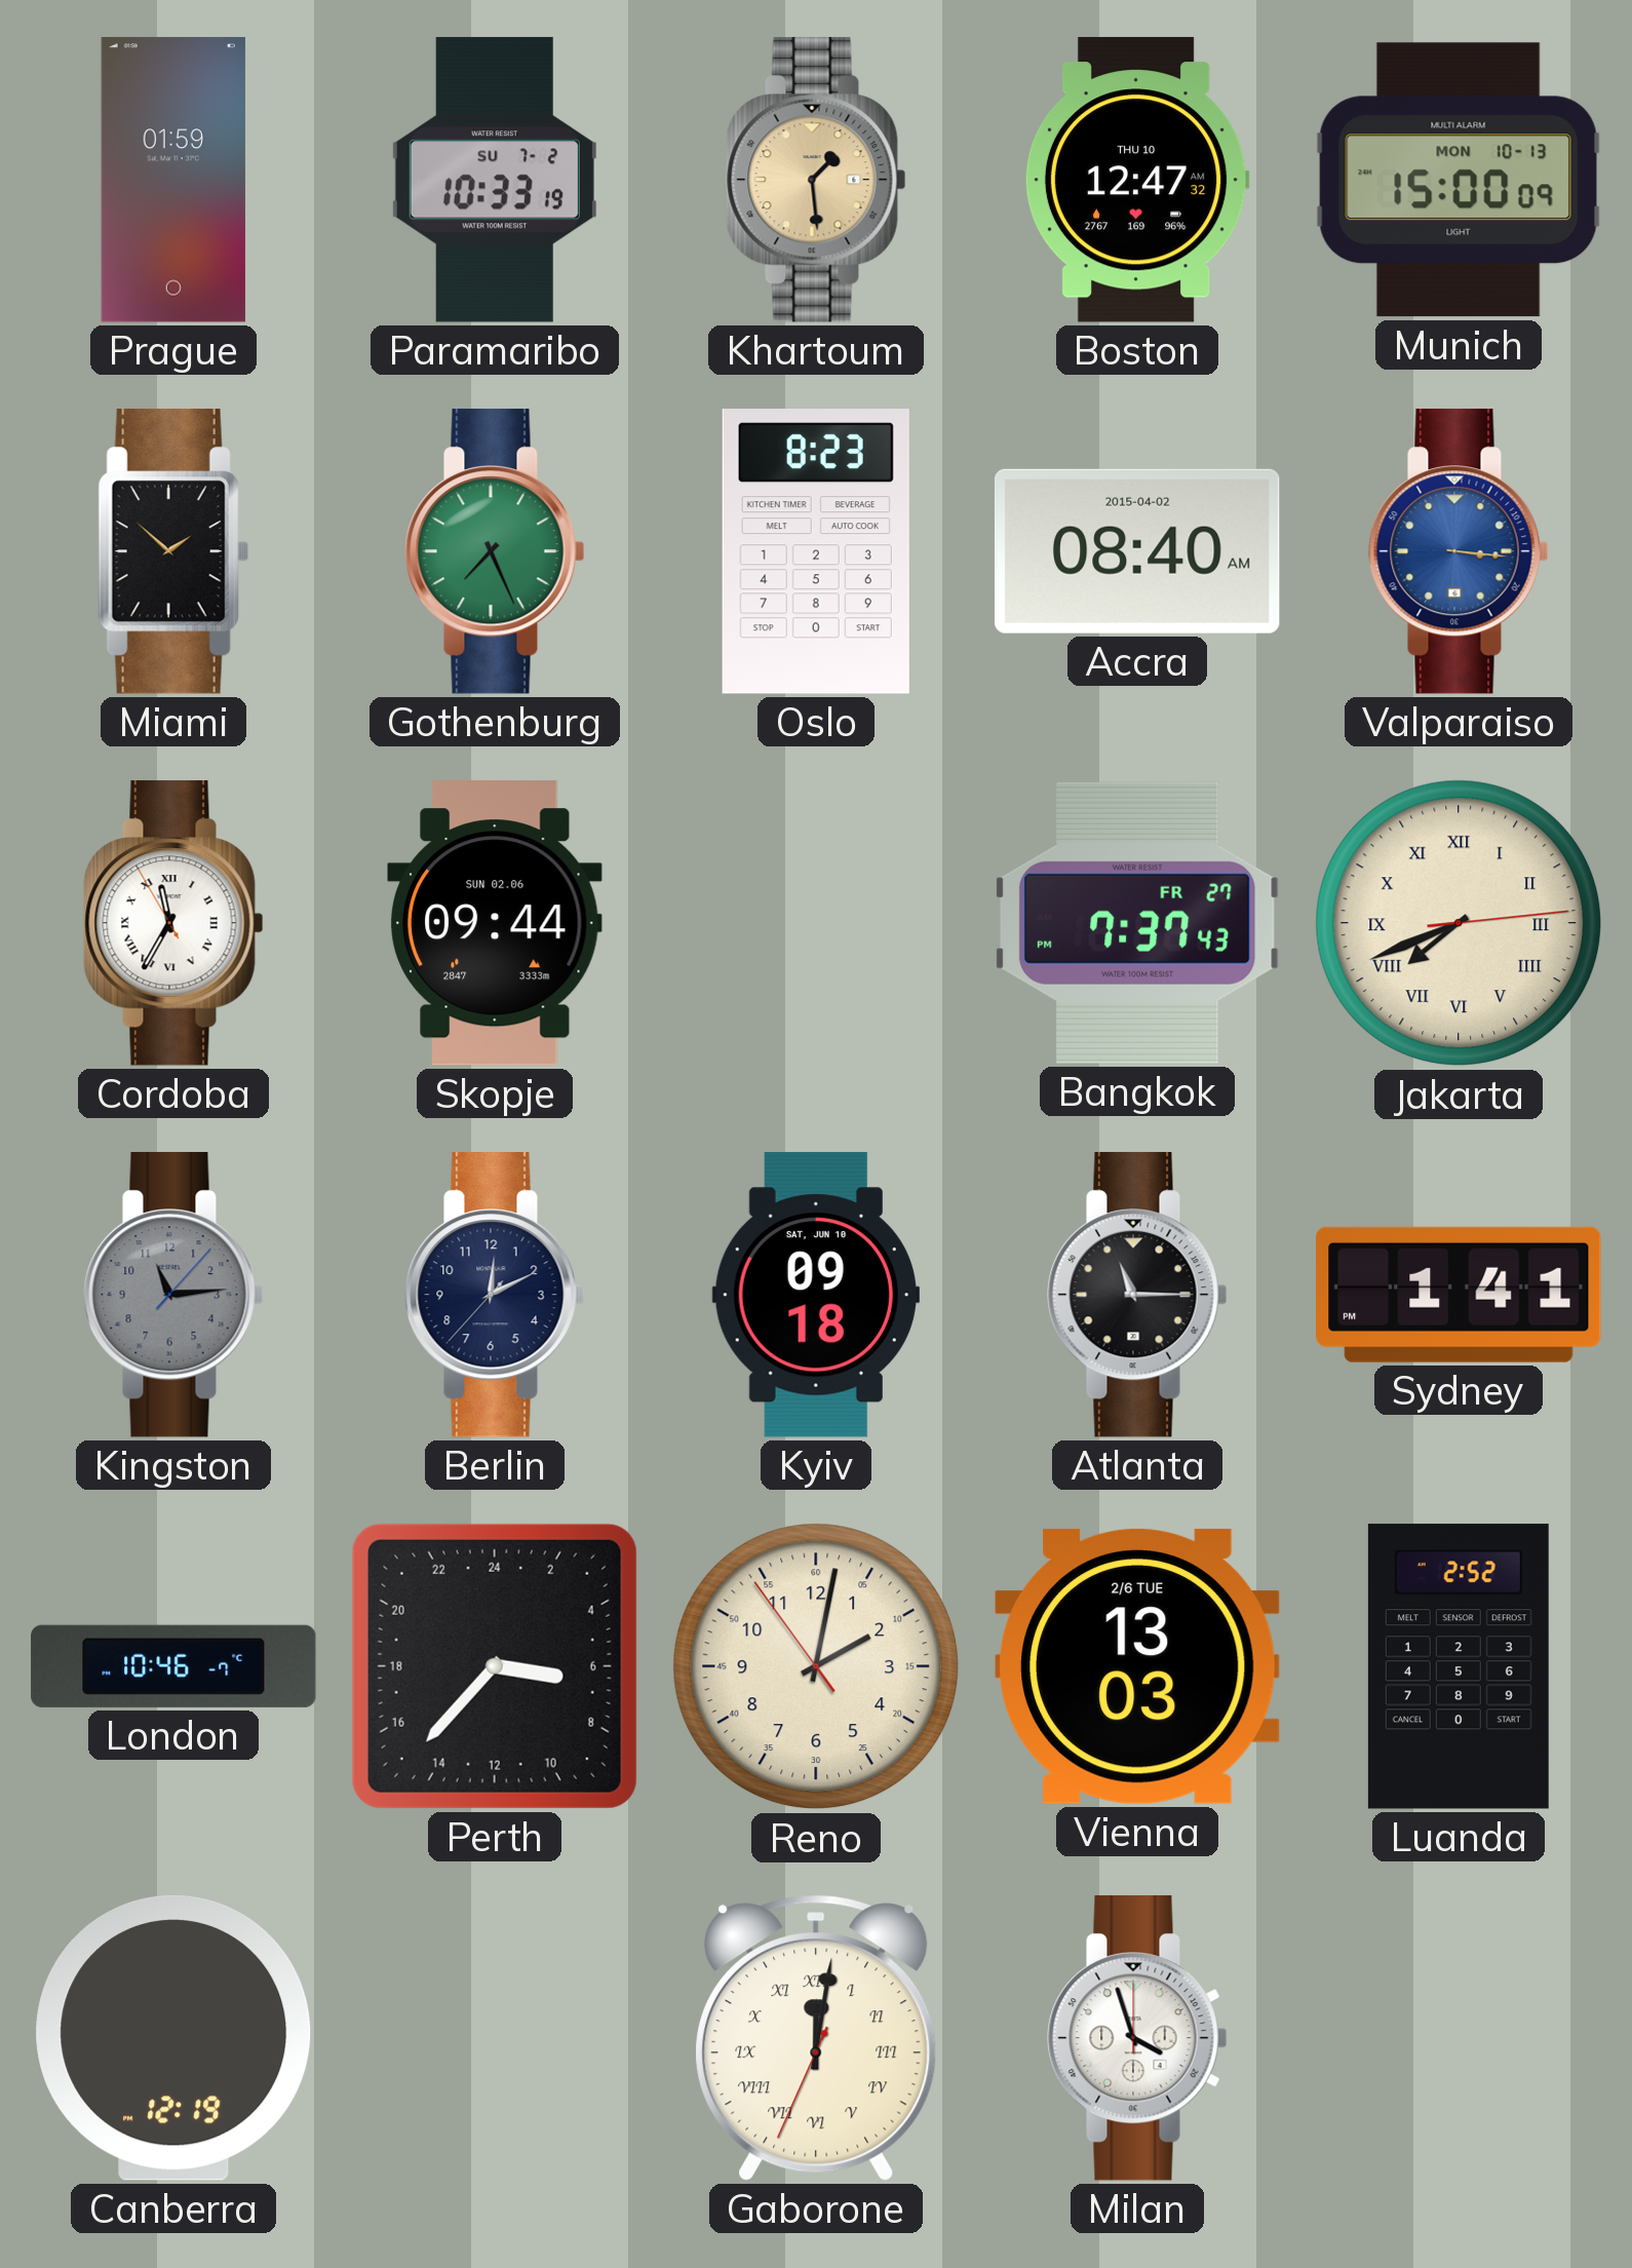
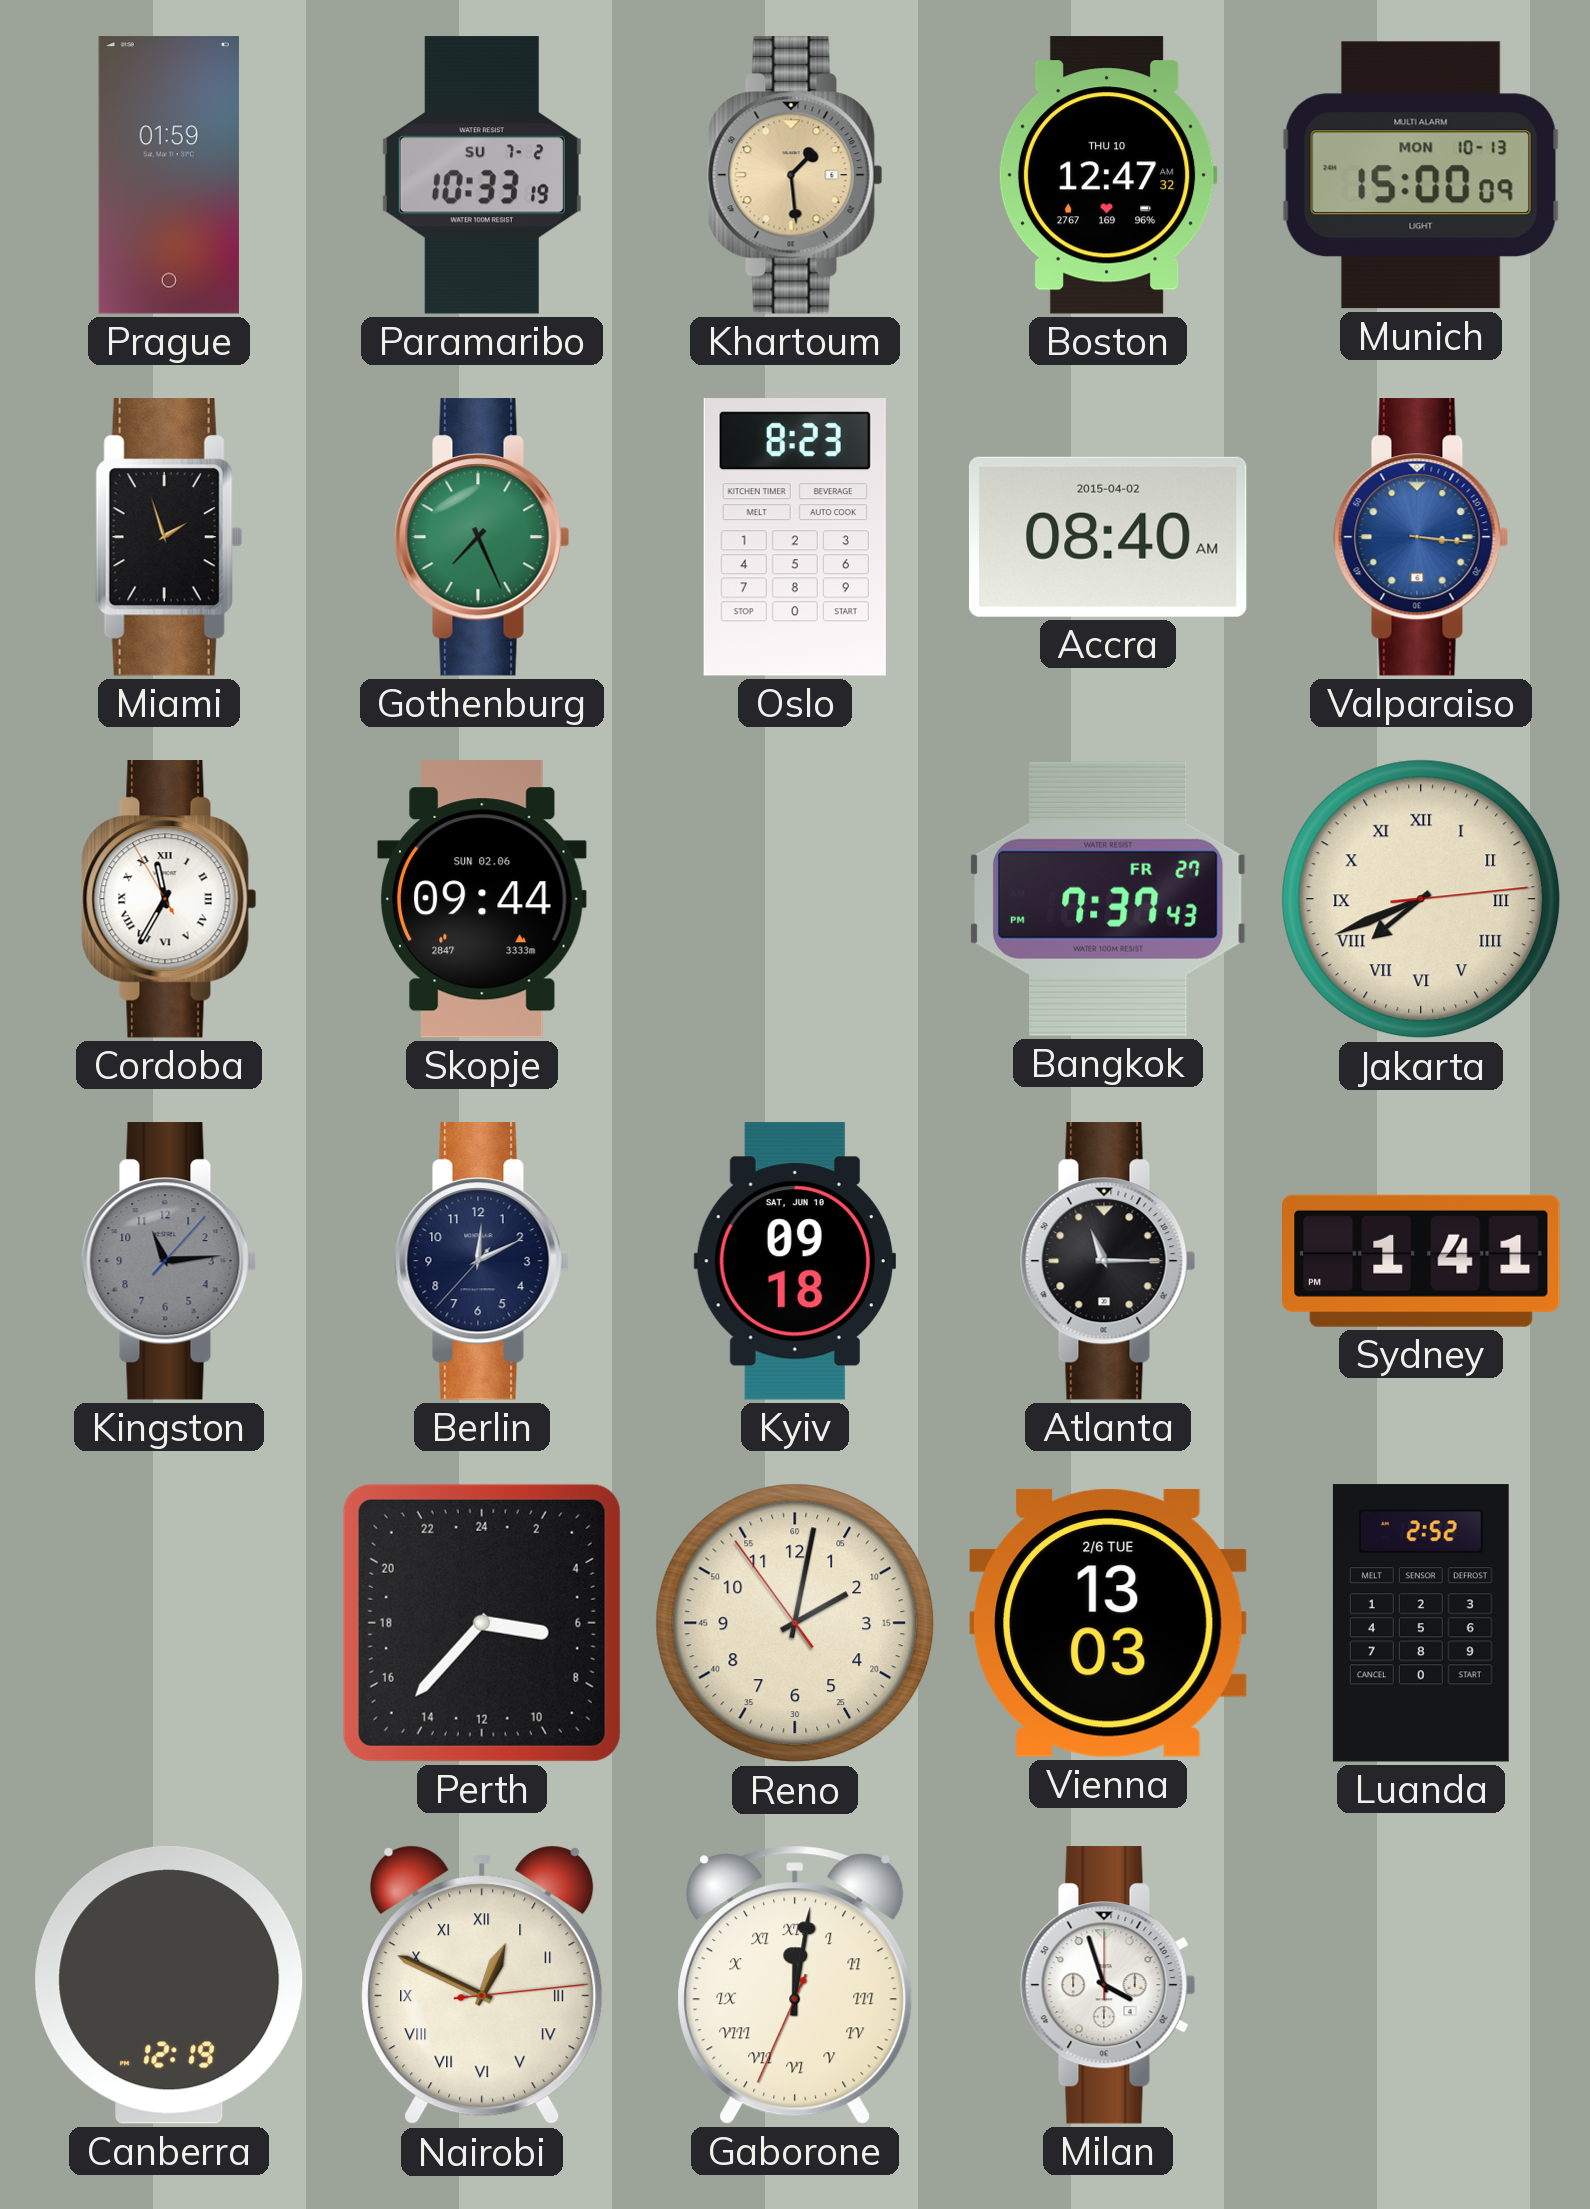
Miami: 1:52 -> 1:57 (169, 537)
London: 10:46 -> none (173, 1666)
Nairobi: none -> 12:49 (482, 1985)
